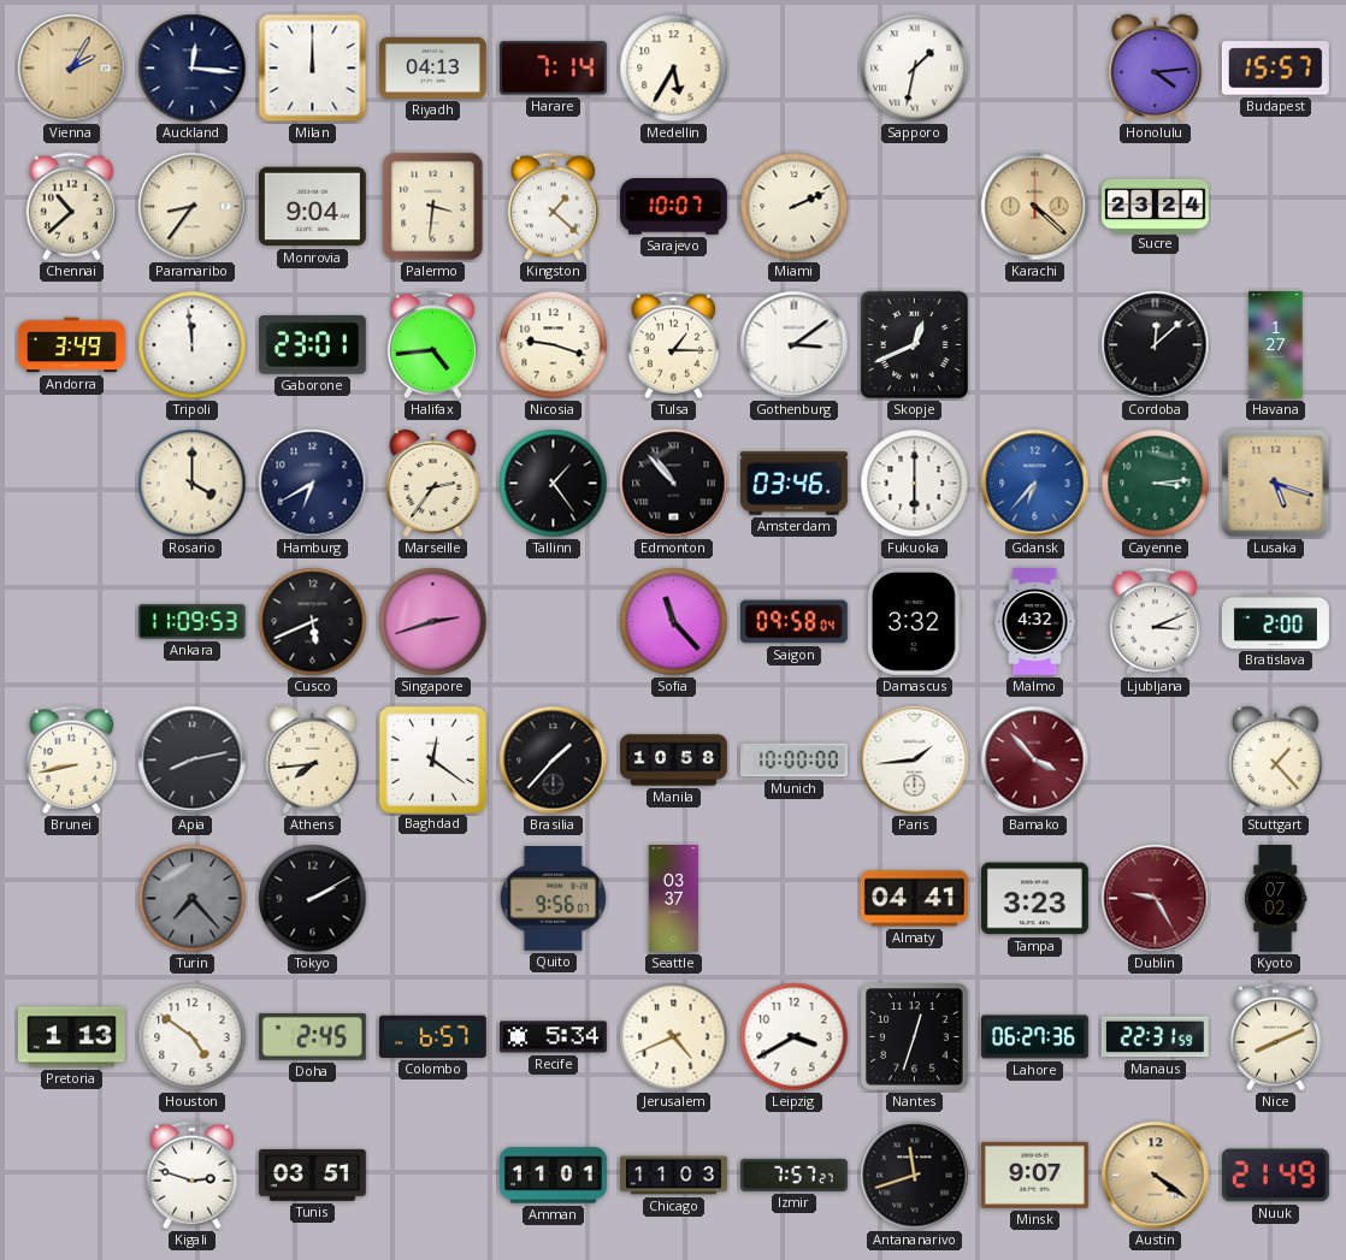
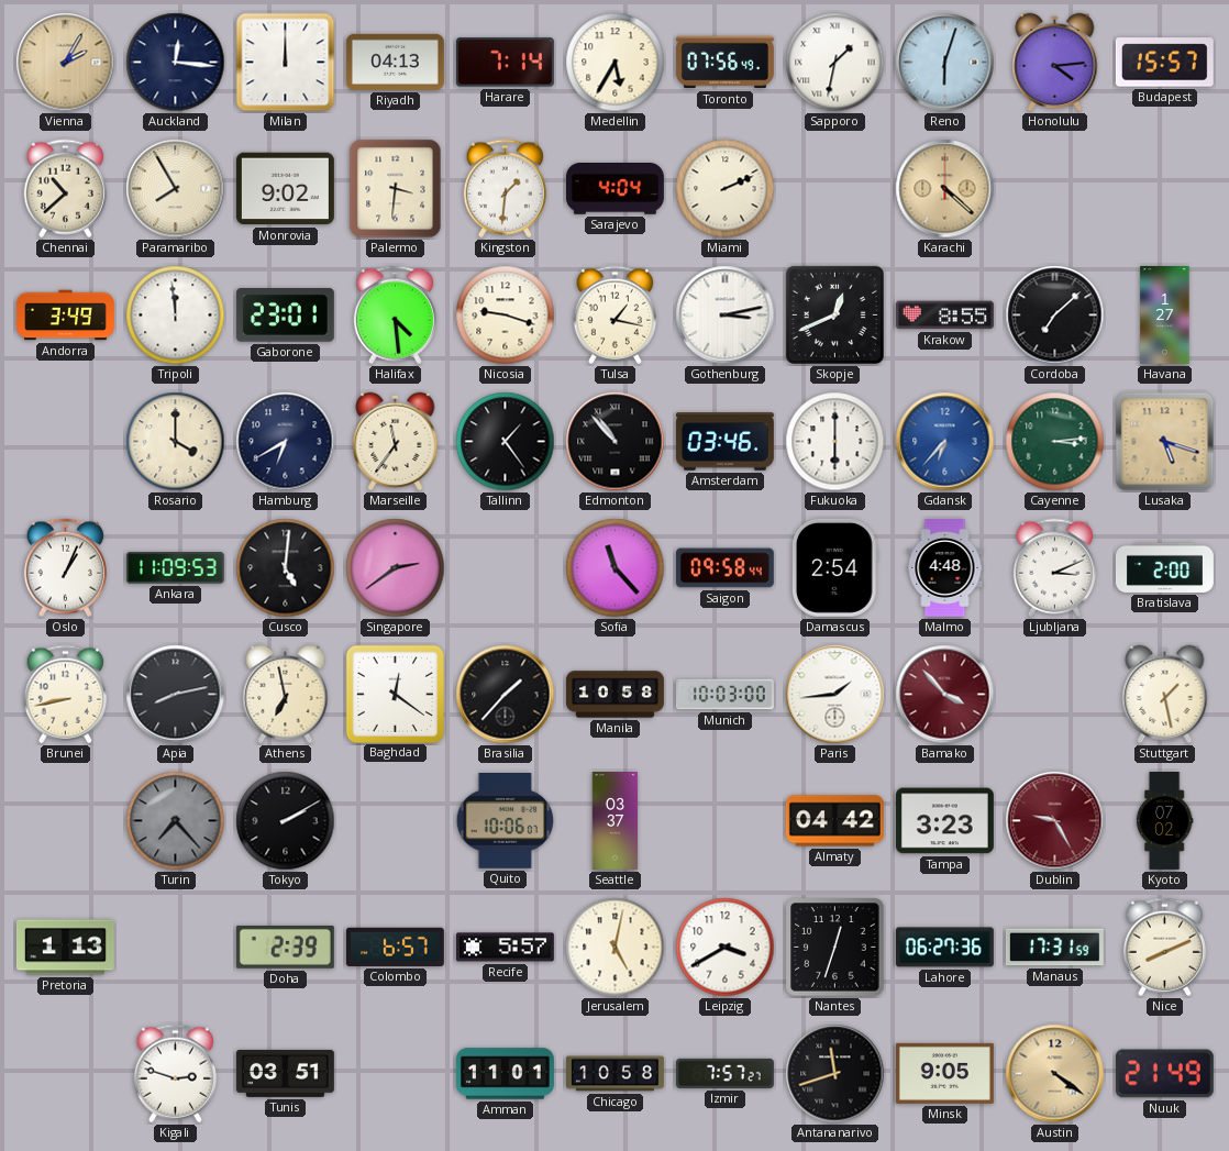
Toronto: none -> 07:56 (724, 63)
Reno: none -> 6:03 (945, 63)
Paramaribo: 8:36 -> 7:55 (176, 189)
Monrovia: 9:04 -> 9:02 (285, 189)
Kingston: 1:22 -> 1:31 (505, 189)
Sarajevo: 10:07 -> 4:04 (614, 189)
Sucre: 23:24 -> none (1156, 206)
Halifax: 4:44 -> 4:29 (395, 316)
Tulsa: 1:15 -> 1:17 (614, 316)
Gothenburg: 3:09 -> 3:13 (726, 316)
Krakow: none -> 8:55 (944, 316)
Cordoba: 12:08 -> 7:08 (1055, 316)
Marseille: 2:36 -> 11:36 (396, 442)
Oslo: none -> 1:04 (65, 568)
Cusco: 5:41 -> 5:01 (286, 568)
Singapore: 2:42 -> 2:39 (396, 568)
Saigon: 09:58:04 -> 09:58:44 (724, 568)
Damascus: 3:32 -> 2:54 (835, 567)
Malmo: 4:32 -> 4:48 (945, 567)
Athens: 7:44 -> 6:58 (286, 695)
Munich: 10:00 -> 10:03 (724, 695)
Stuttgart: 1:23 -> 1:28 (1165, 695)
Quito: 9:56 -> 10:06 (505, 821)
Almaty: 04:41 -> 04:42 (834, 821)
Houston: 4:51 -> none (193, 1037)
Doha: 2:45 -> 2:39 (285, 947)
Recife: 5:34 -> 5:57 (505, 948)
Jerusalem: 4:41 -> 5:02 (616, 948)
Manaus: 22:31 -> 17:31 (1054, 948)
Chicago: 11:03 -> 10:58 (616, 1074)
Minsk: 9:07 -> 9:05 (944, 1073)
